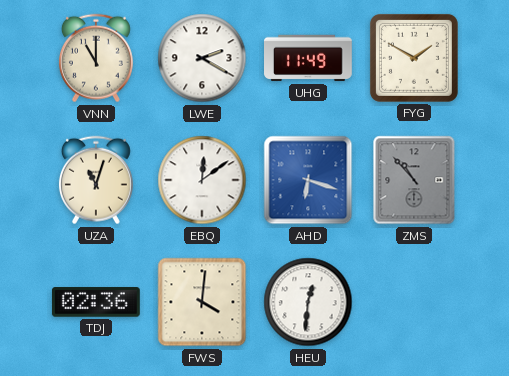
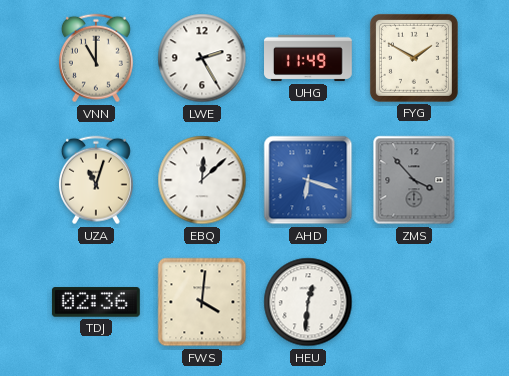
LWE: 2:20 -> 2:25 (202, 58)
EBQ: 12:09 -> 12:08 (202, 180)
ZMS: 10:53 -> 3:53 (414, 180)
